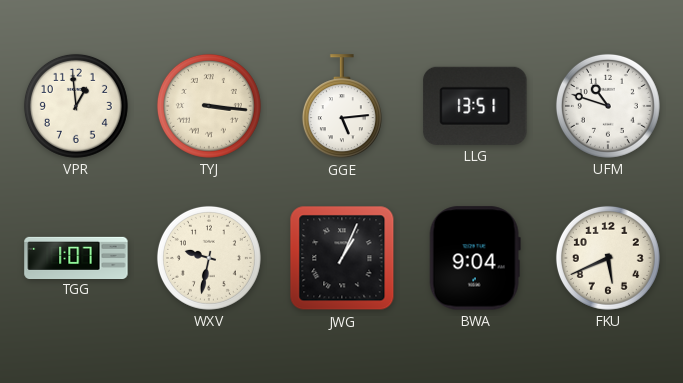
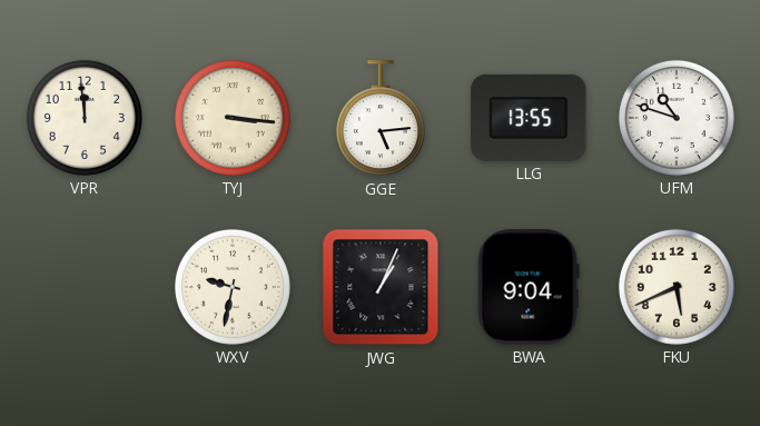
VPR: 12:59 -> 11:59 (85, 118)
LLG: 13:51 -> 13:55 (529, 118)
TGG: 1:07 -> none (76, 257)
